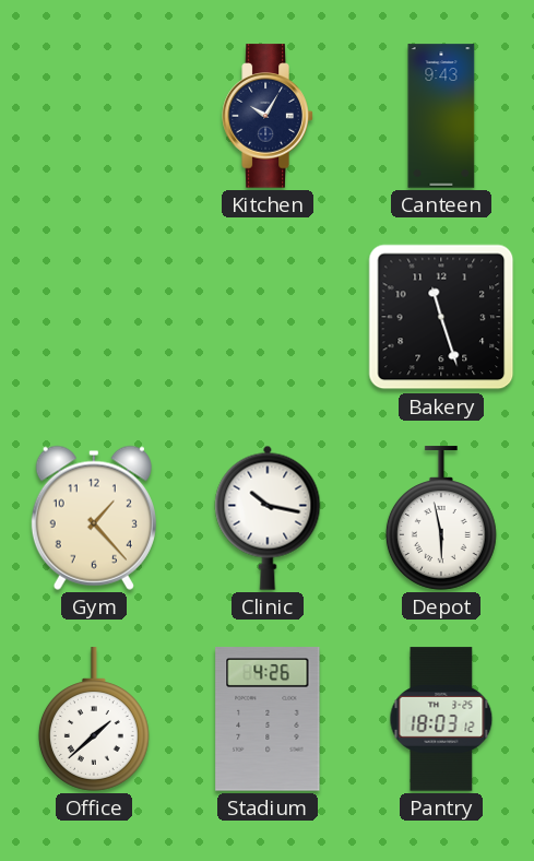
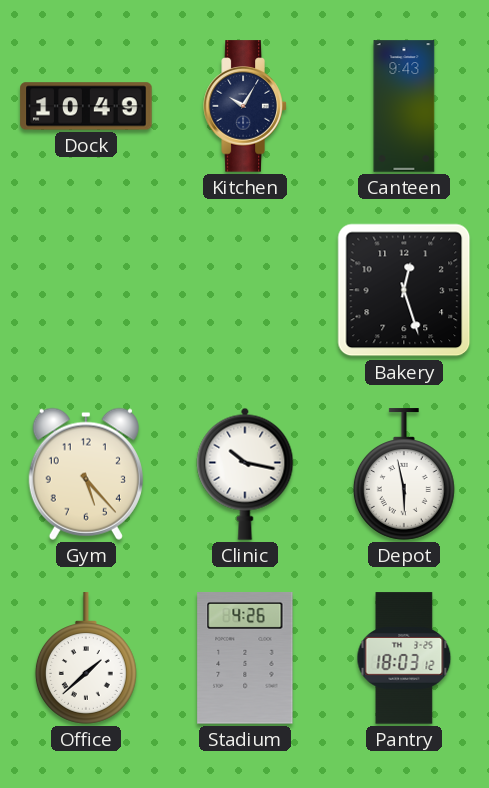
Dock: none -> 10:49 (86, 106)
Bakery: 11:27 -> 12:27 (404, 290)
Gym: 1:23 -> 5:23 (86, 474)
